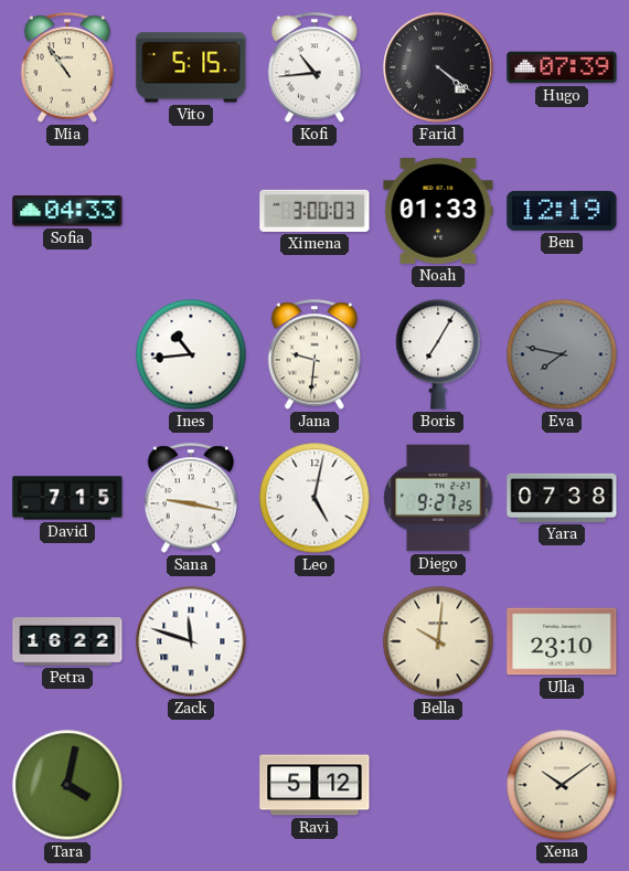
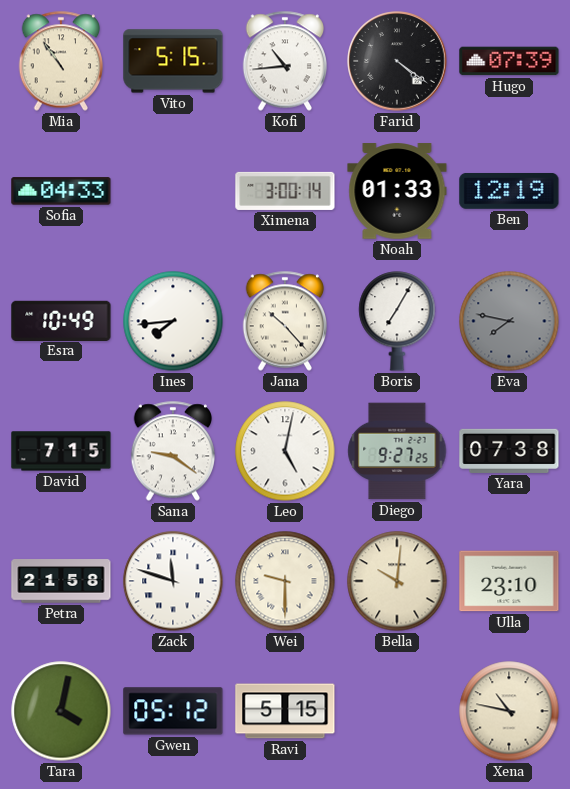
Ximena: 3:00:03 -> 3:00:14 (285, 191)
Esra: none -> 10:49 (61, 320)
Ines: 10:44 -> 7:44 (173, 321)
Jana: 9:31 -> 10:23 (285, 321)
Sana: 9:17 -> 9:21 (173, 451)
Petra: 16:22 -> 21:58 (61, 581)
Wei: none -> 9:30 (285, 581)
Gwen: none -> 05:12 (173, 711)
Ravi: 5:12 -> 5:15 (285, 711)
Xena: 10:09 -> 10:47 (509, 711)
